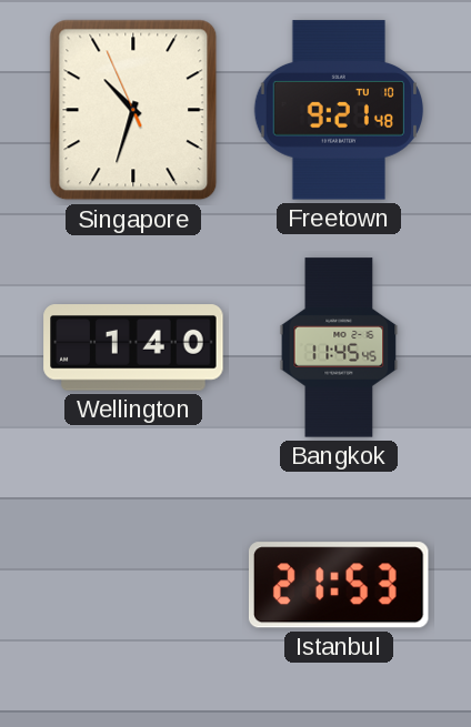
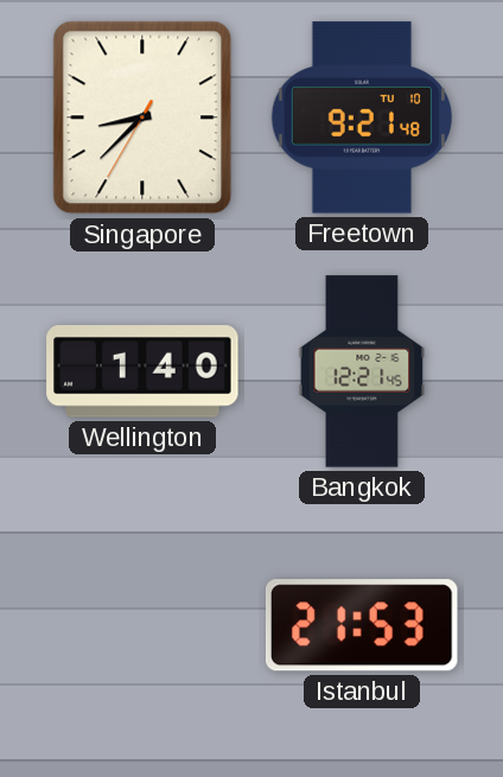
Singapore: 10:32 -> 8:37 (142, 117)
Bangkok: 11:45 -> 12:21 (362, 371)
